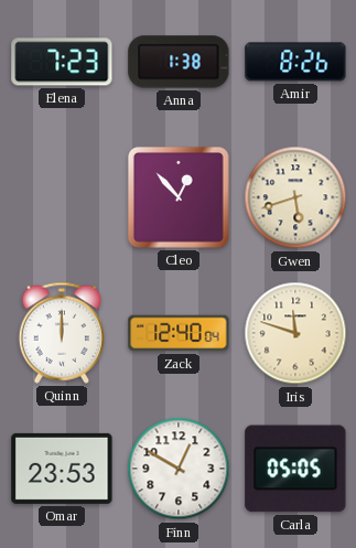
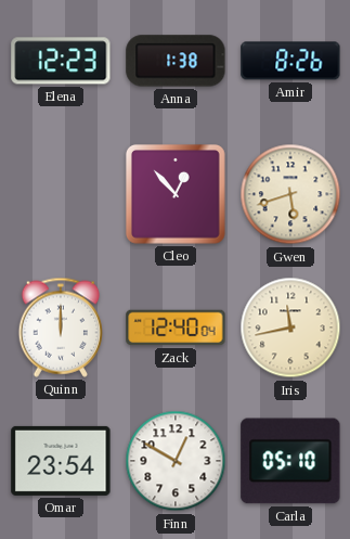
Elena: 7:23 -> 12:23 (61, 61)
Iris: 11:48 -> 11:43 (290, 328)
Omar: 23:53 -> 23:54 (61, 461)
Carla: 05:05 -> 05:10 (290, 461)
